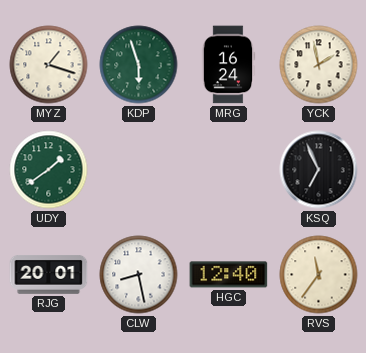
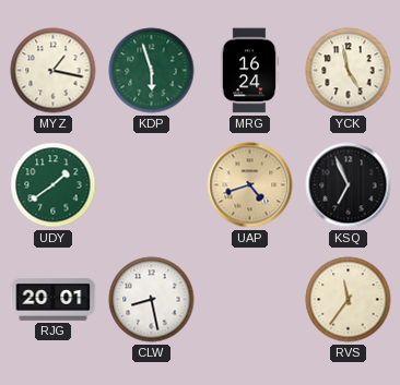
MYZ: 1:18 -> 1:17 (54, 71)
YCK: 1:58 -> 4:58 (349, 71)
UAP: none -> 4:42 (250, 185)
HGC: 12:40 -> none (229, 275)
